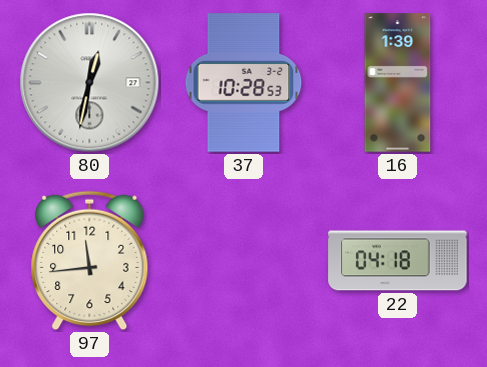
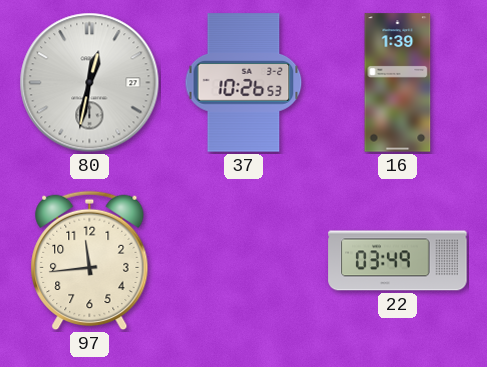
37: 10:28 -> 10:26 (244, 83)
22: 04:18 -> 03:49 (398, 261)
